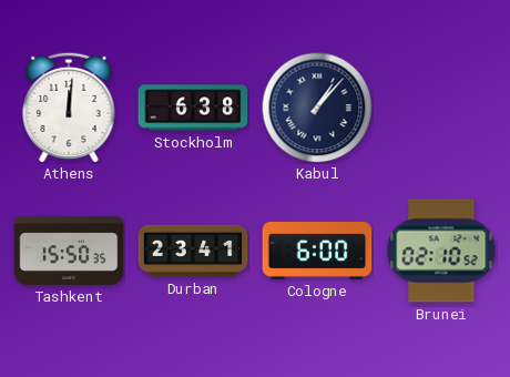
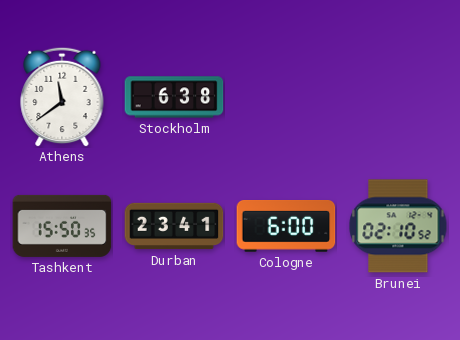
Athens: 12:01 -> 11:39 (62, 97)
Kabul: 1:07 -> none (317, 108)
